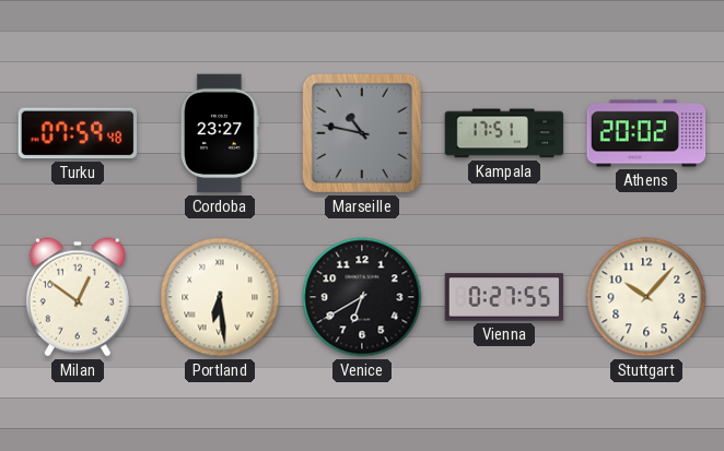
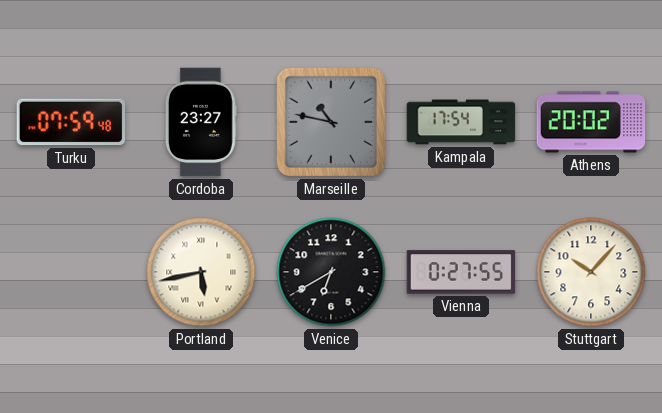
Kampala: 17:51 -> 17:54 (461, 122)
Milan: 12:51 -> none (78, 297)
Portland: 6:29 -> 5:43 (201, 272)
